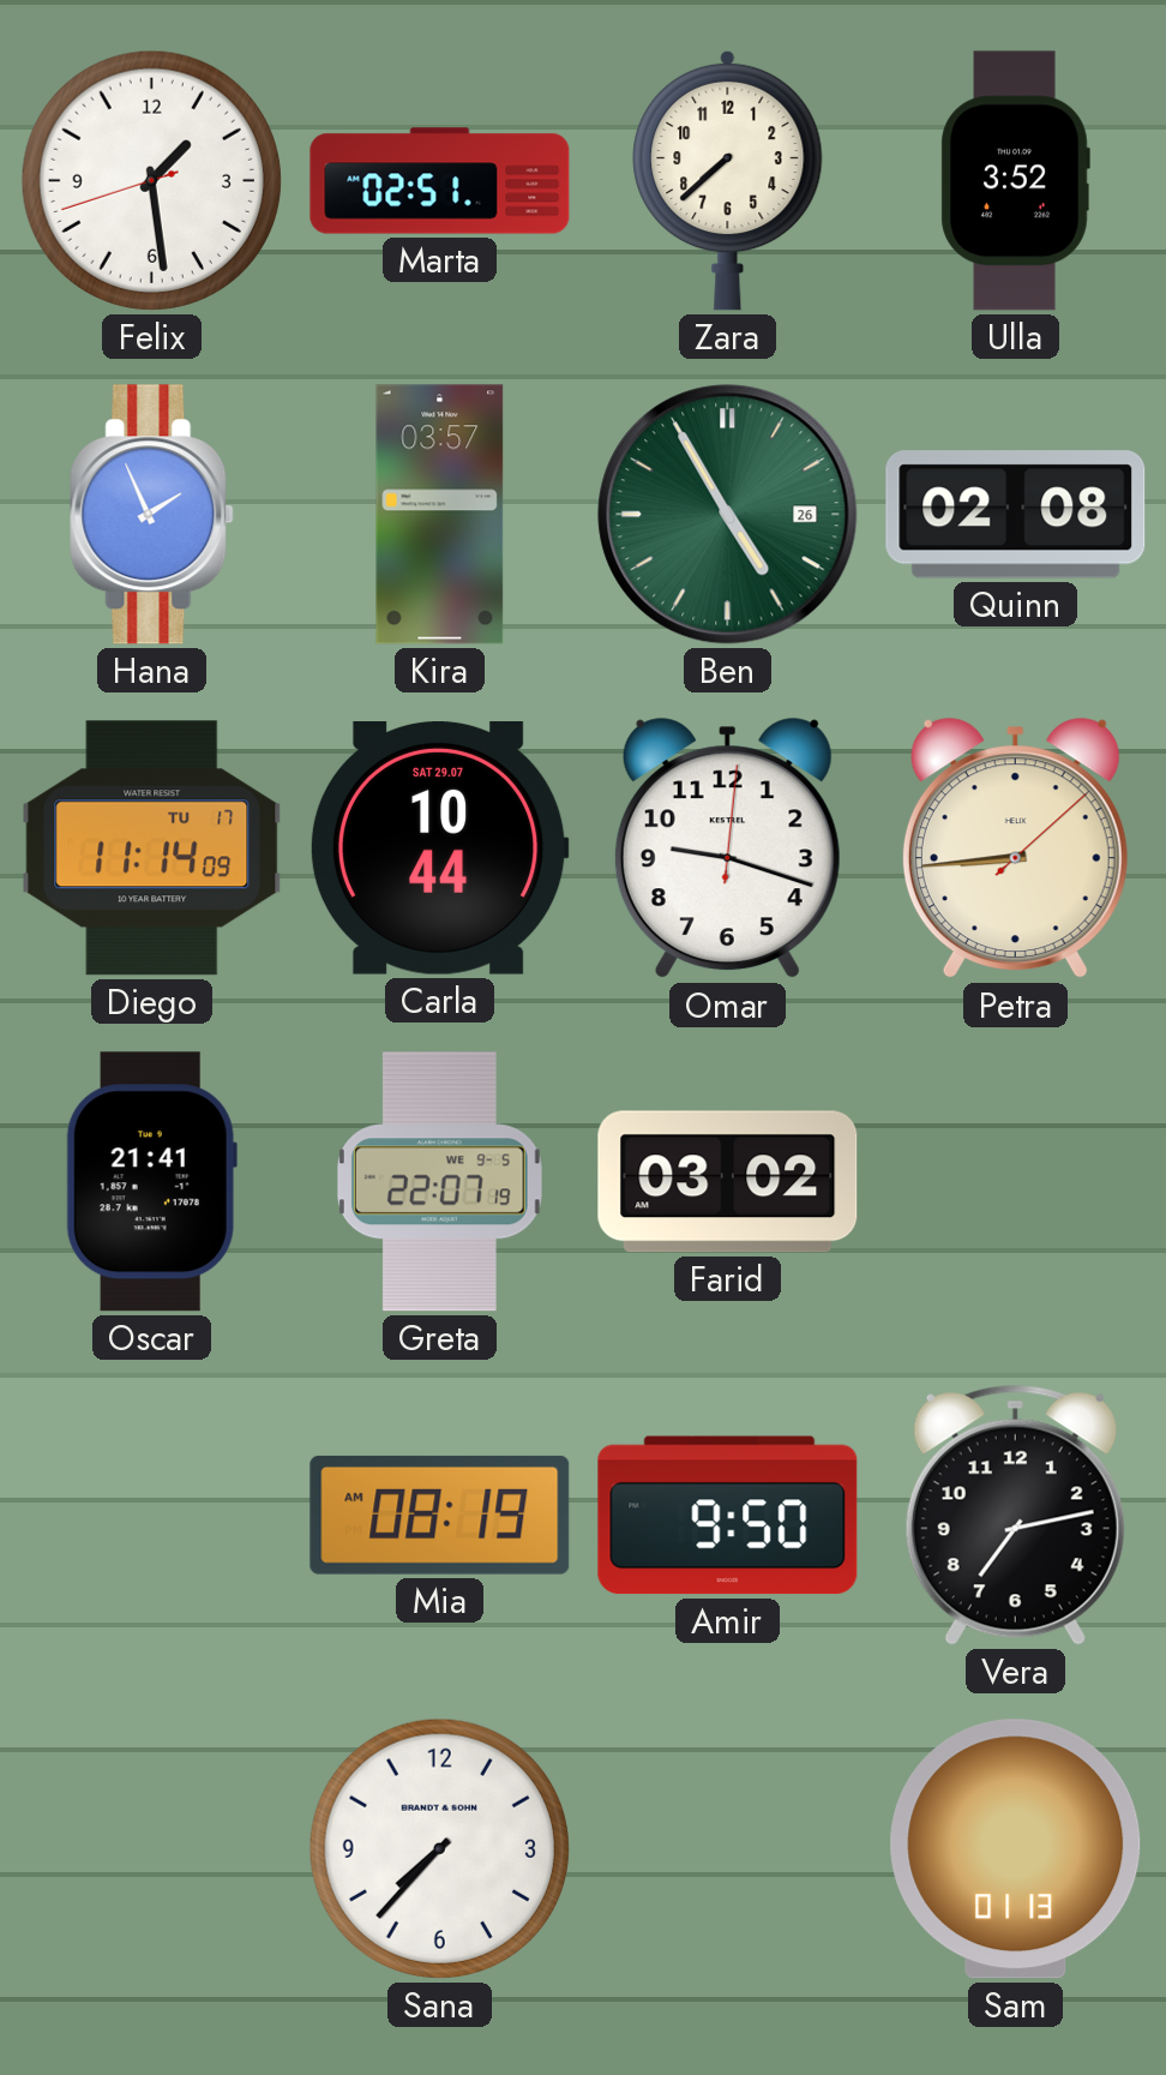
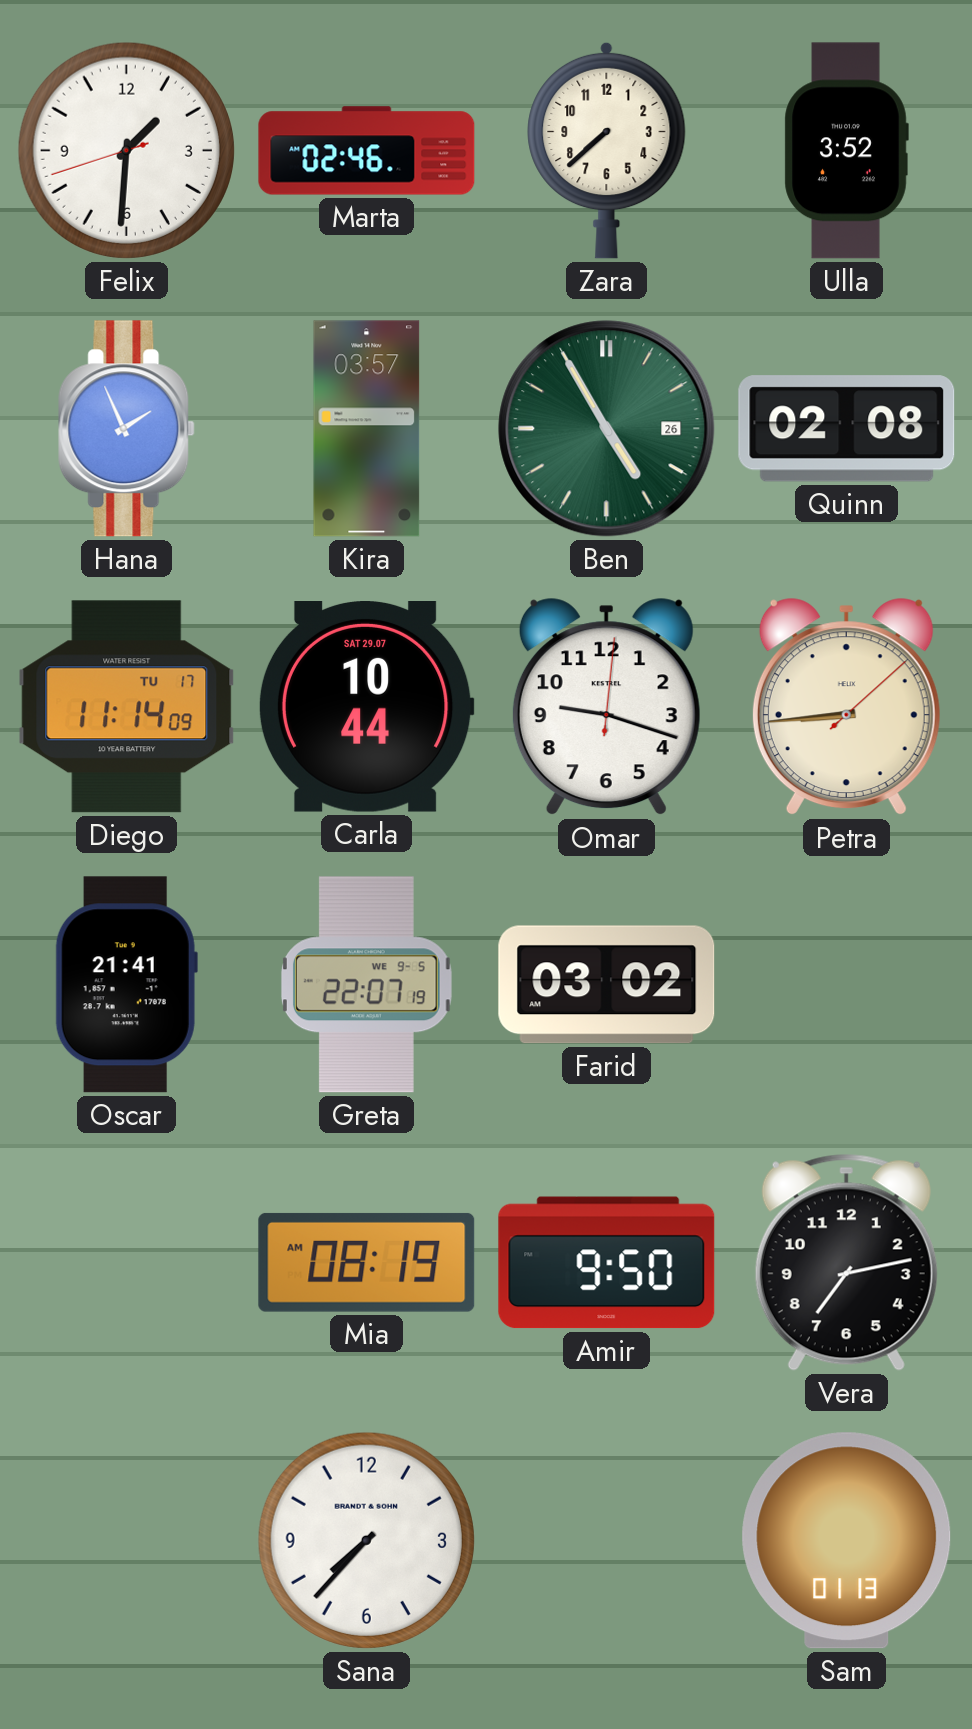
Felix: 1:28 -> 1:30 (126, 150)
Marta: 02:51 -> 02:46 (367, 151)
